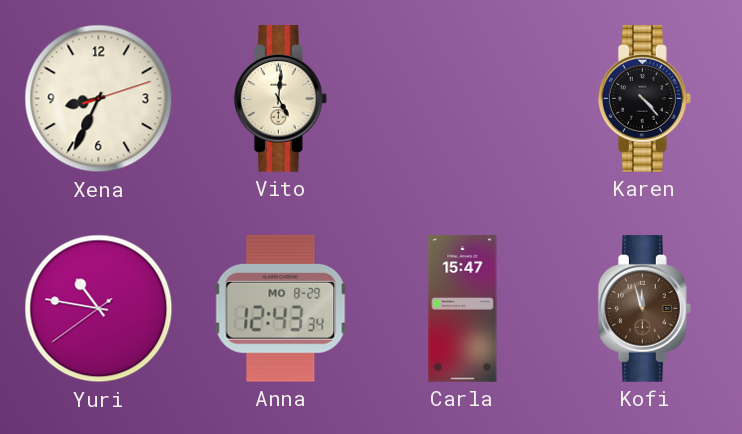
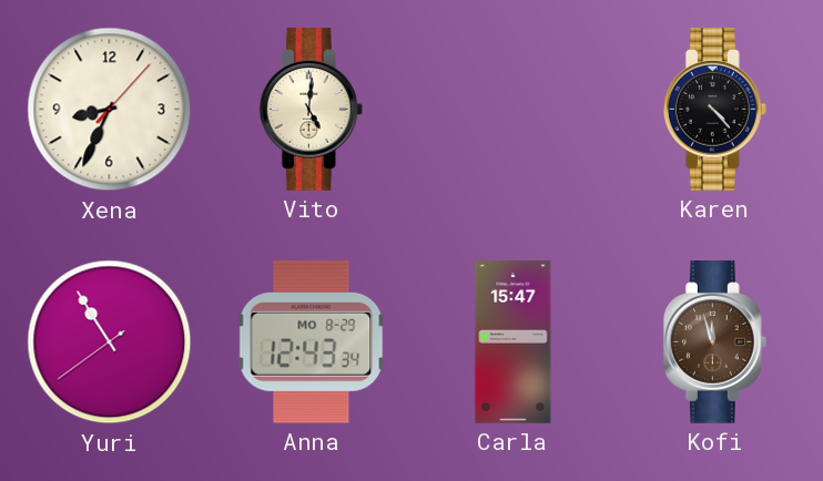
Xena: 8:34:12 -> 8:34:07 (110, 110)
Yuri: 10:46 -> 10:54 (110, 342)
